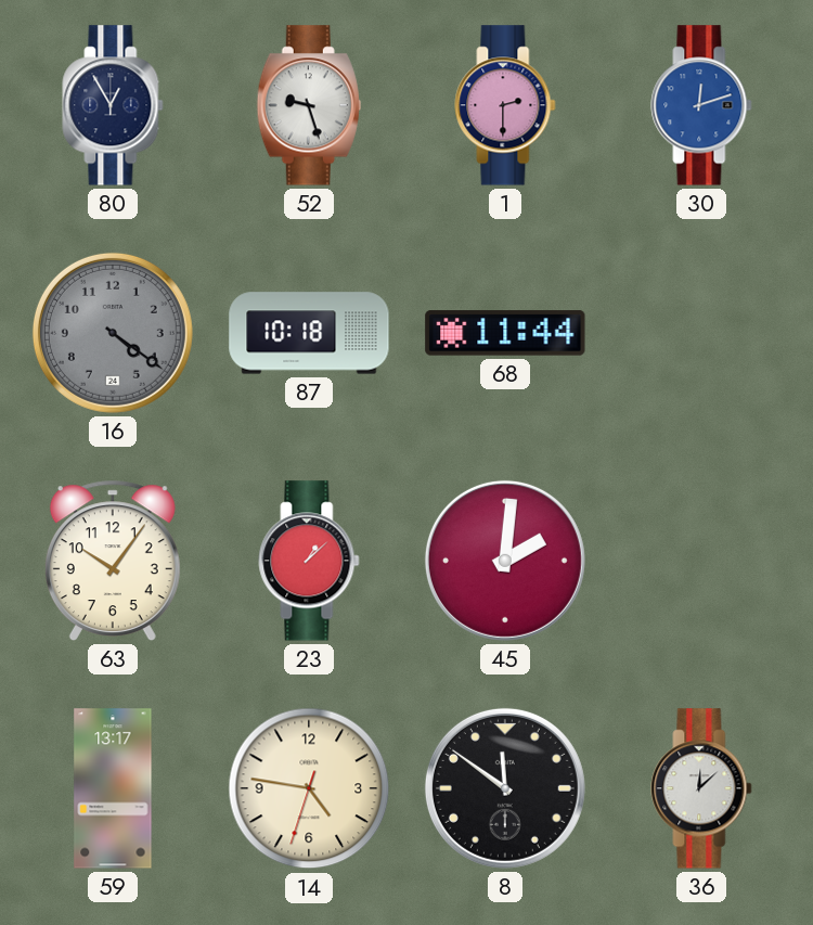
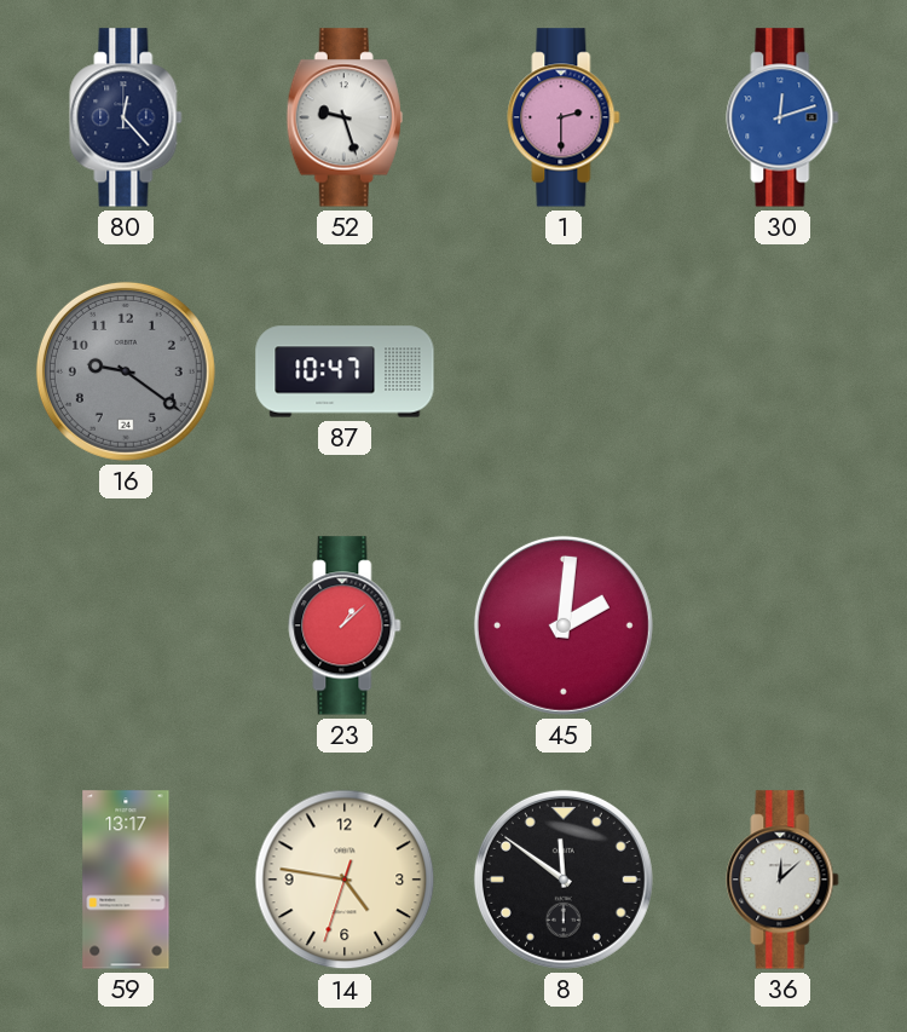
80: 12:55 -> 12:23 (126, 117)
16: 4:21 -> 9:21 (126, 371)
87: 10:18 -> 10:47 (345, 371)
68: 11:44 -> none (505, 333)
63: 10:06 -> none (113, 561)
